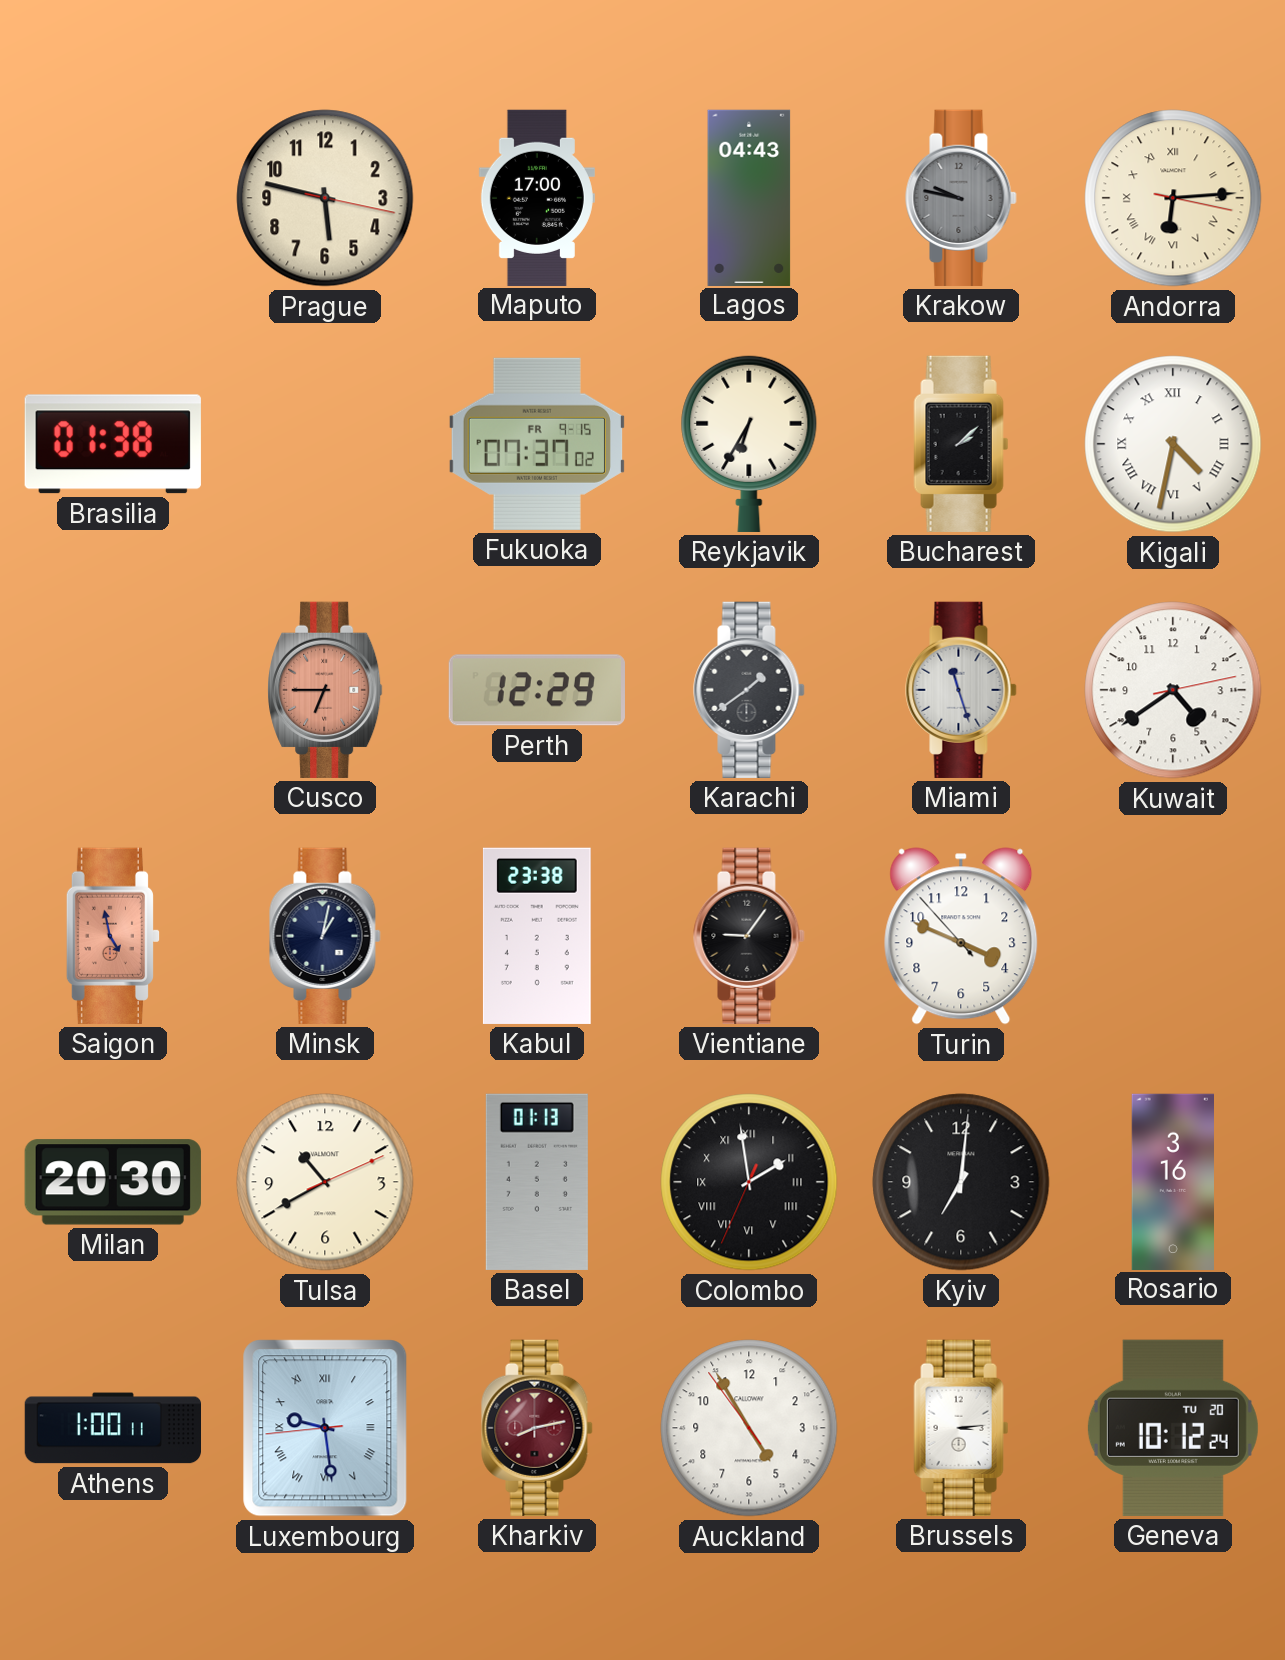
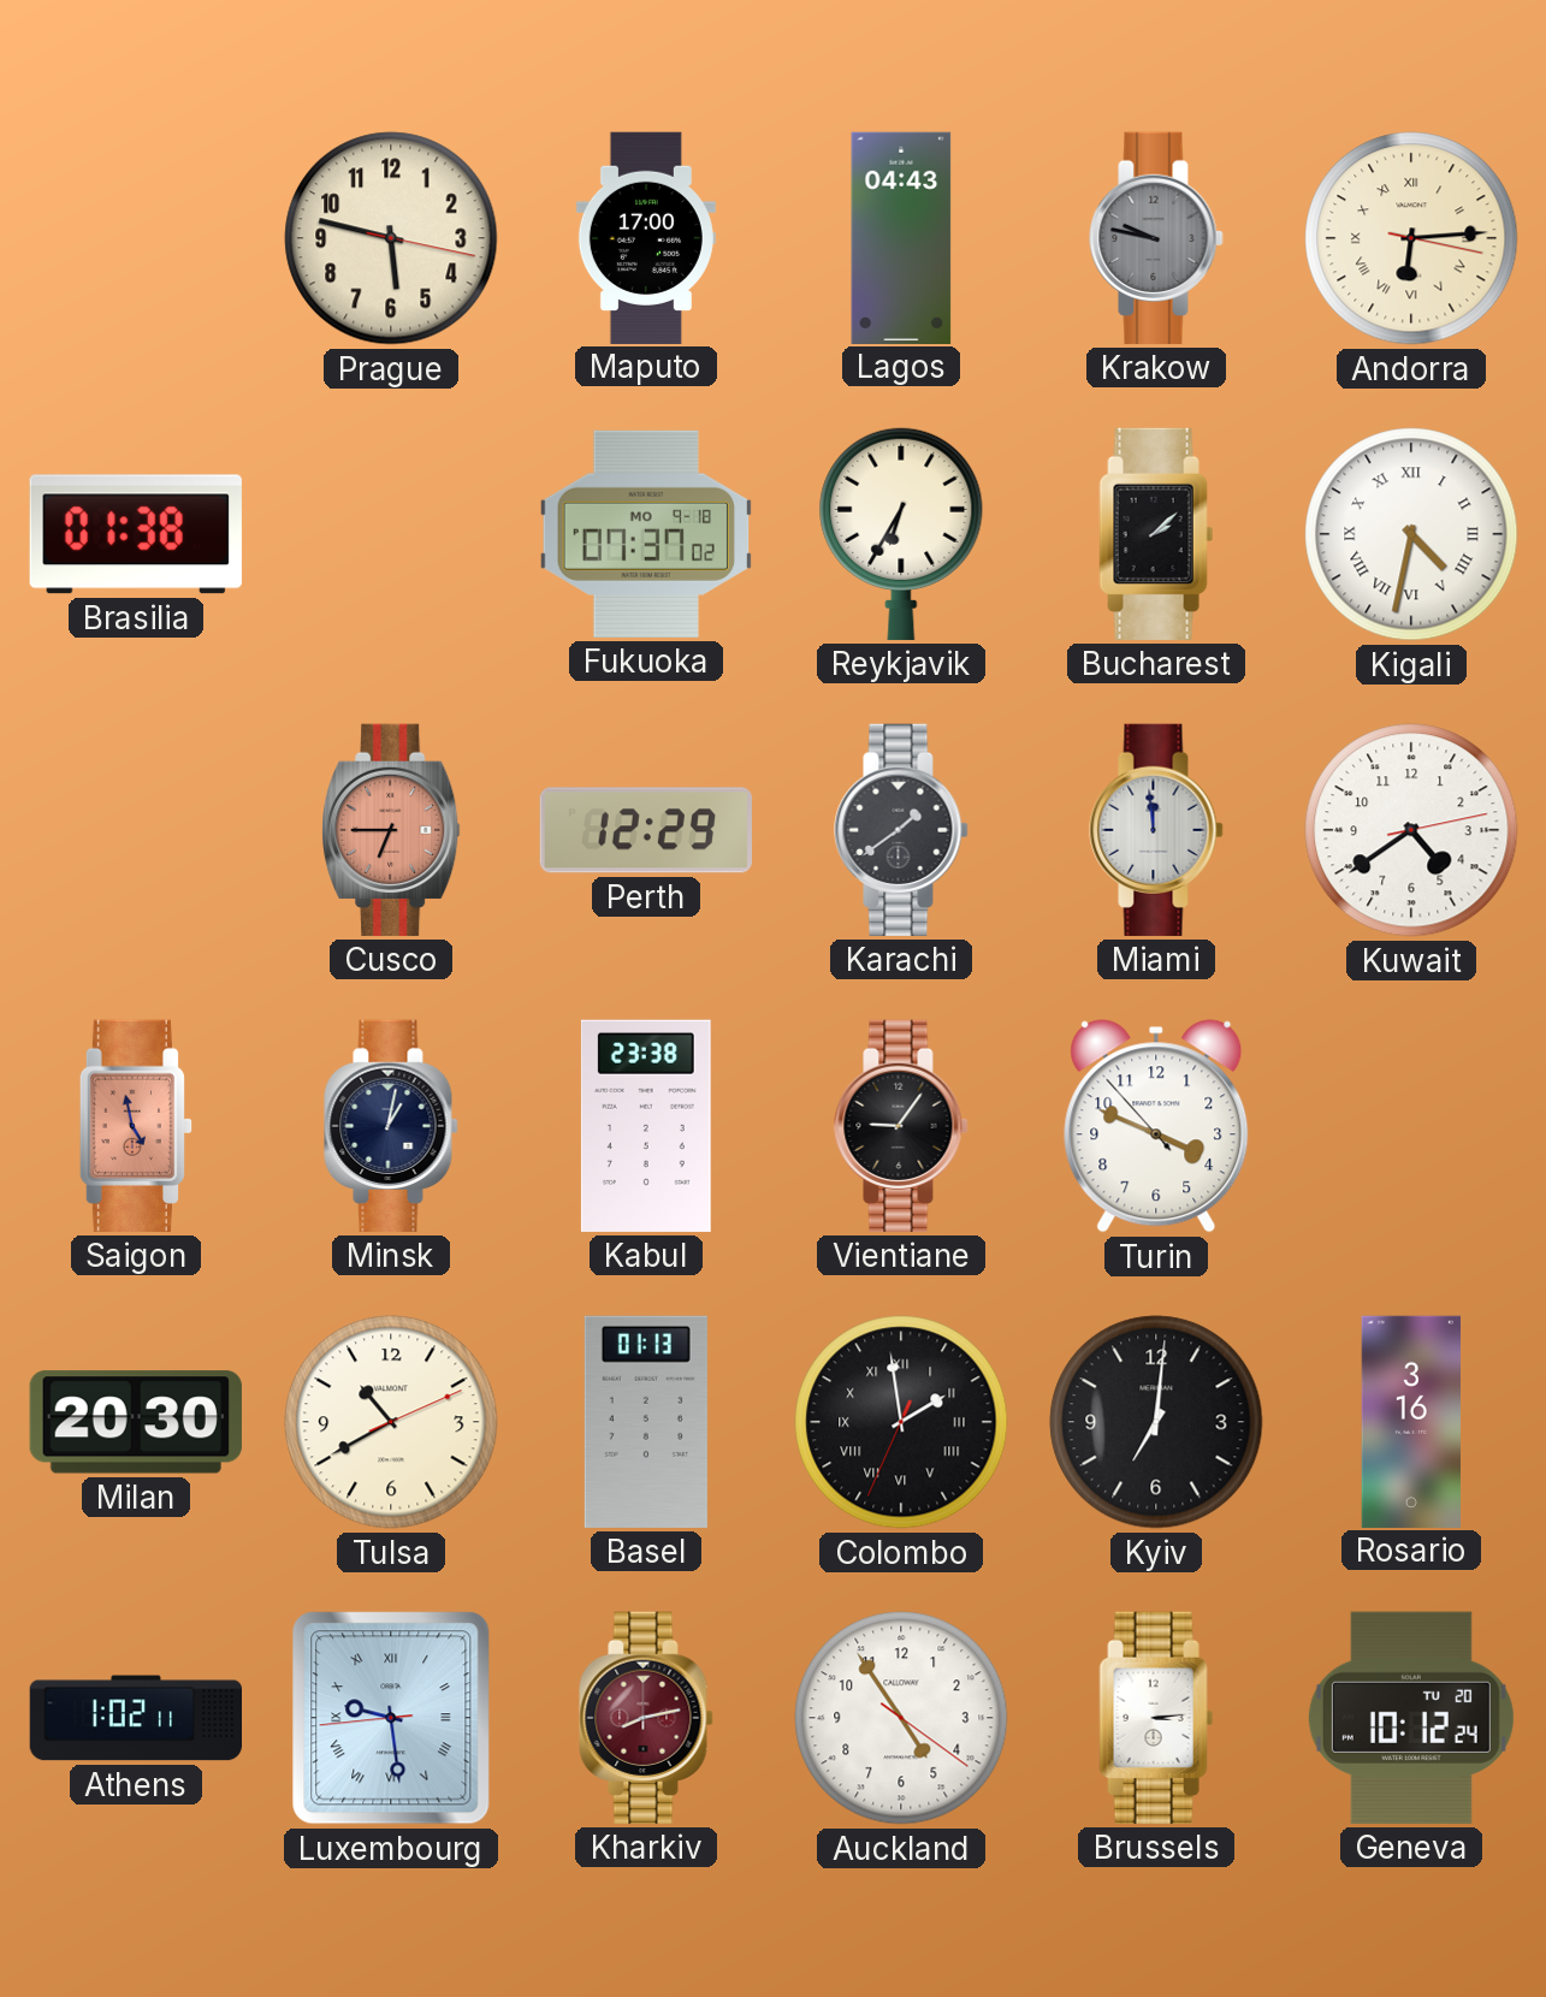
Fukuoka date: FR 9-15 -> MO 9-18 (646, 534)
Miami: 11:27 -> 11:59 (1156, 830)
Athens: 1:00 -> 1:02 (135, 1718)
Auckland: 4:54:54 -> 4:54:21 (901, 1718)
